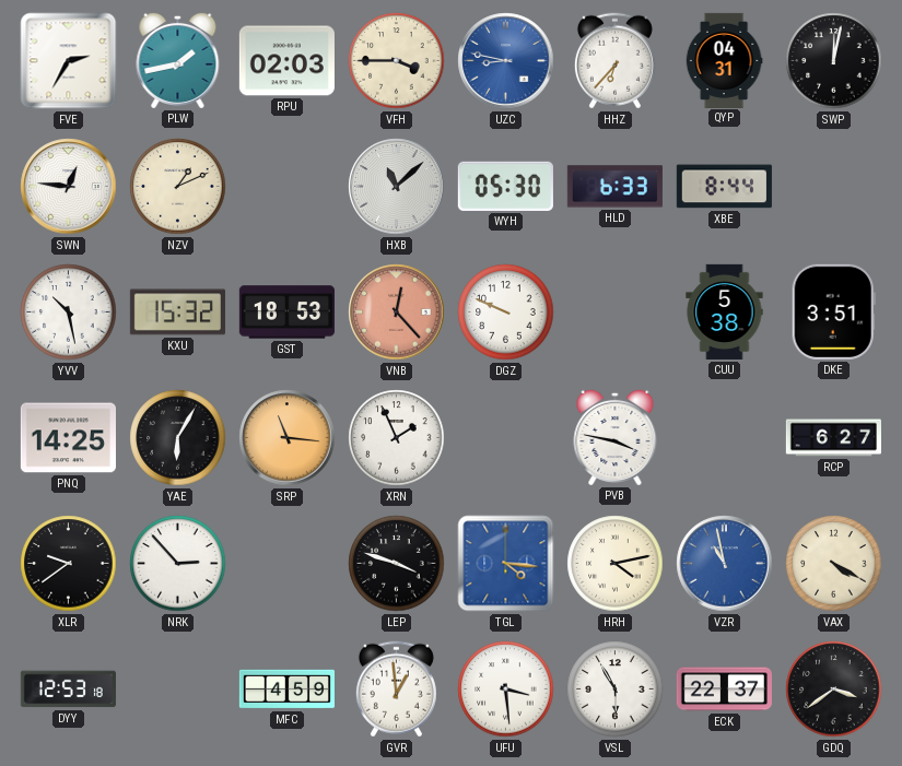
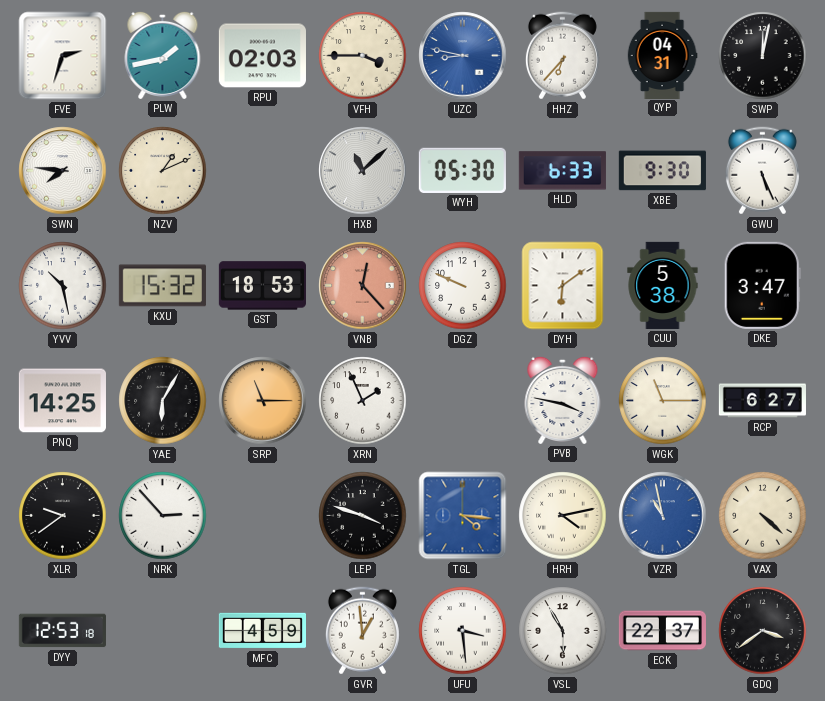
FVE: 2:35 -> 2:33 (63, 56)
SWN: 12:46 -> 7:46 (63, 171)
XBE: 8:44 -> 9:30 (662, 171)
GWU: none -> 5:26 (762, 171)
DYH: none -> 6:09 (563, 286)
DKE: 3:51 -> 3:47 (762, 285)
SRP: 11:16 -> 11:15 (263, 401)
WGK: none -> 11:15 (663, 401)
VAX: 4:20 -> 4:22 (763, 516)
